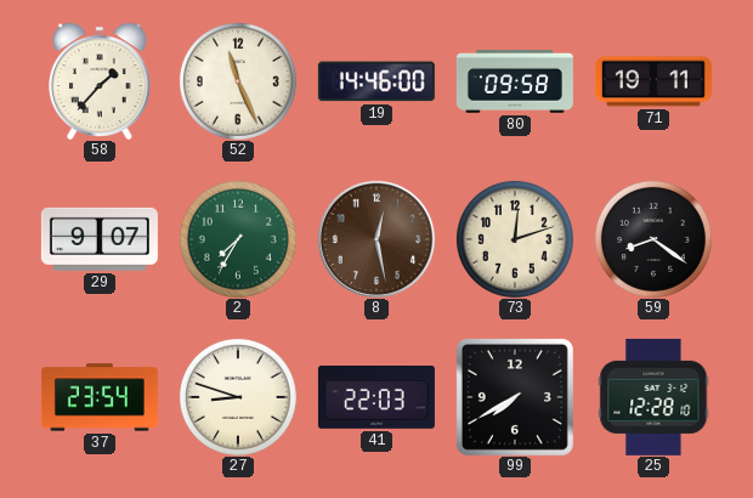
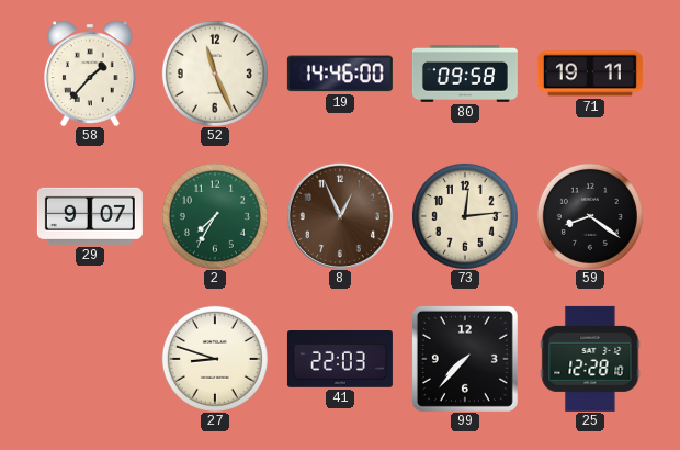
8: 12:28 -> 12:56 (340, 216)
73: 12:12 -> 12:14 (465, 216)
37: 23:54 -> none (100, 397)
99: 7:40 -> 7:37 (465, 359)
